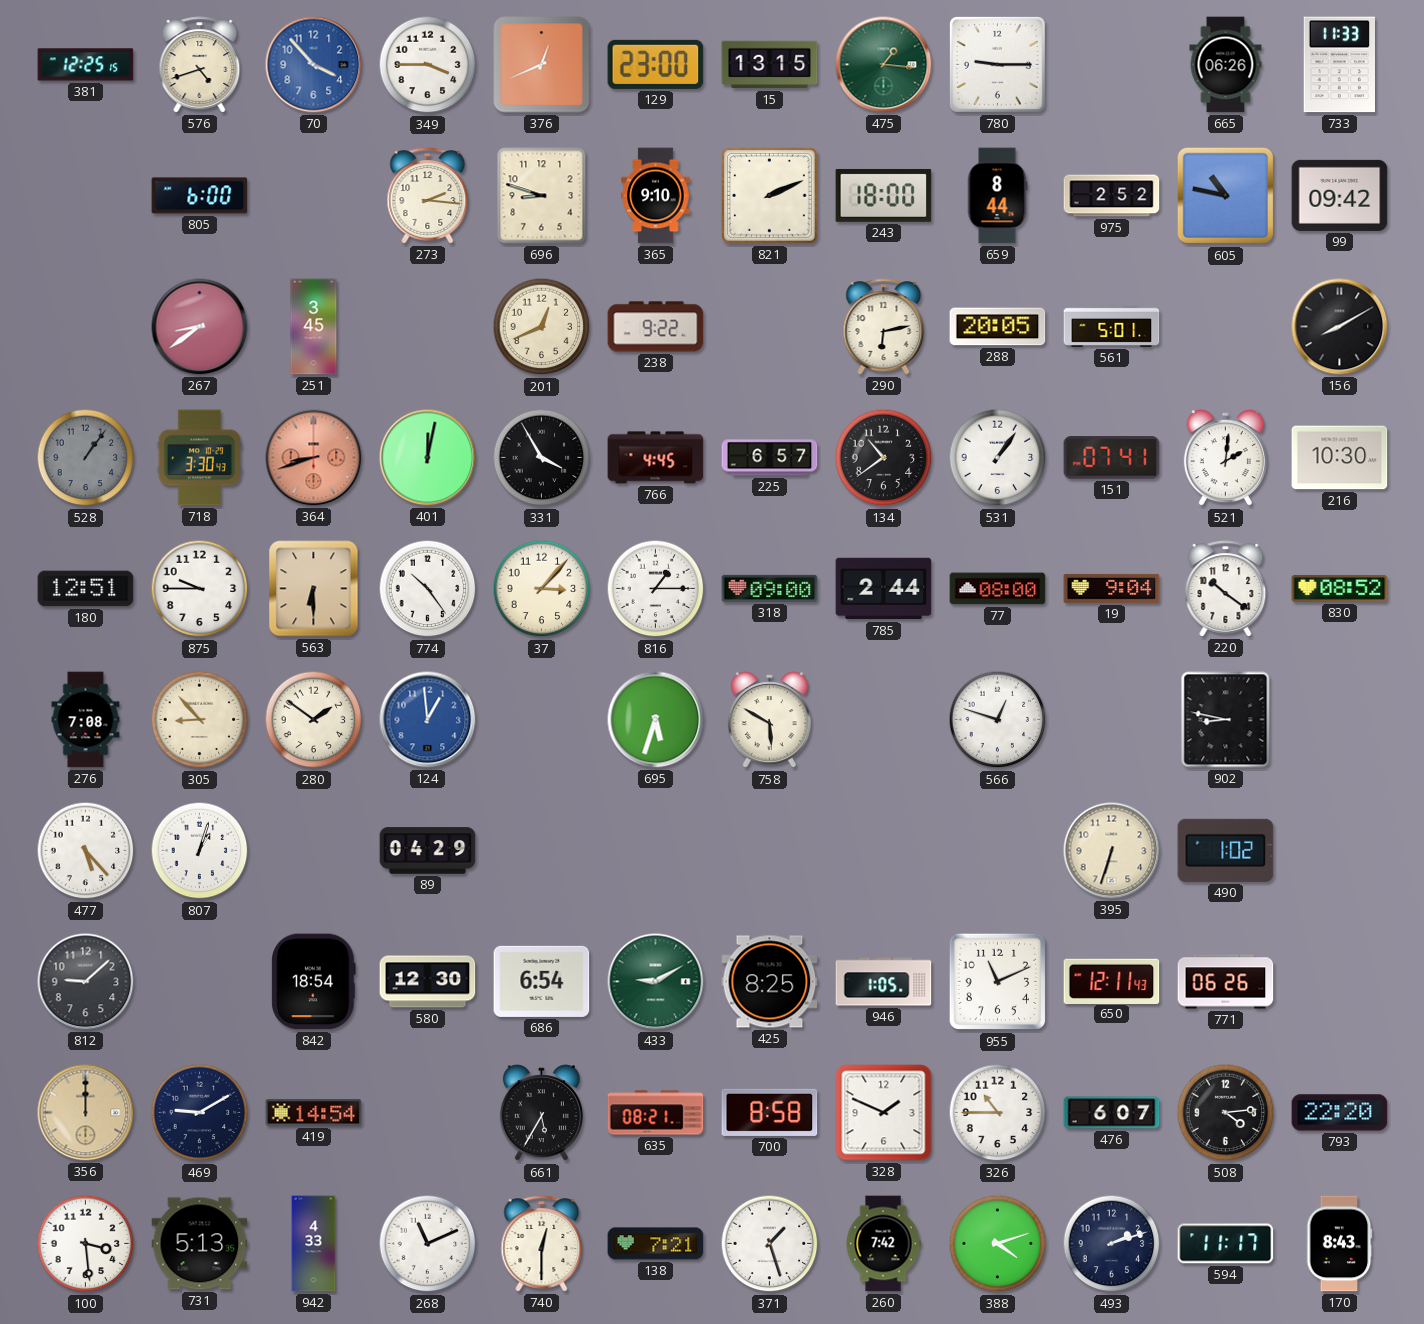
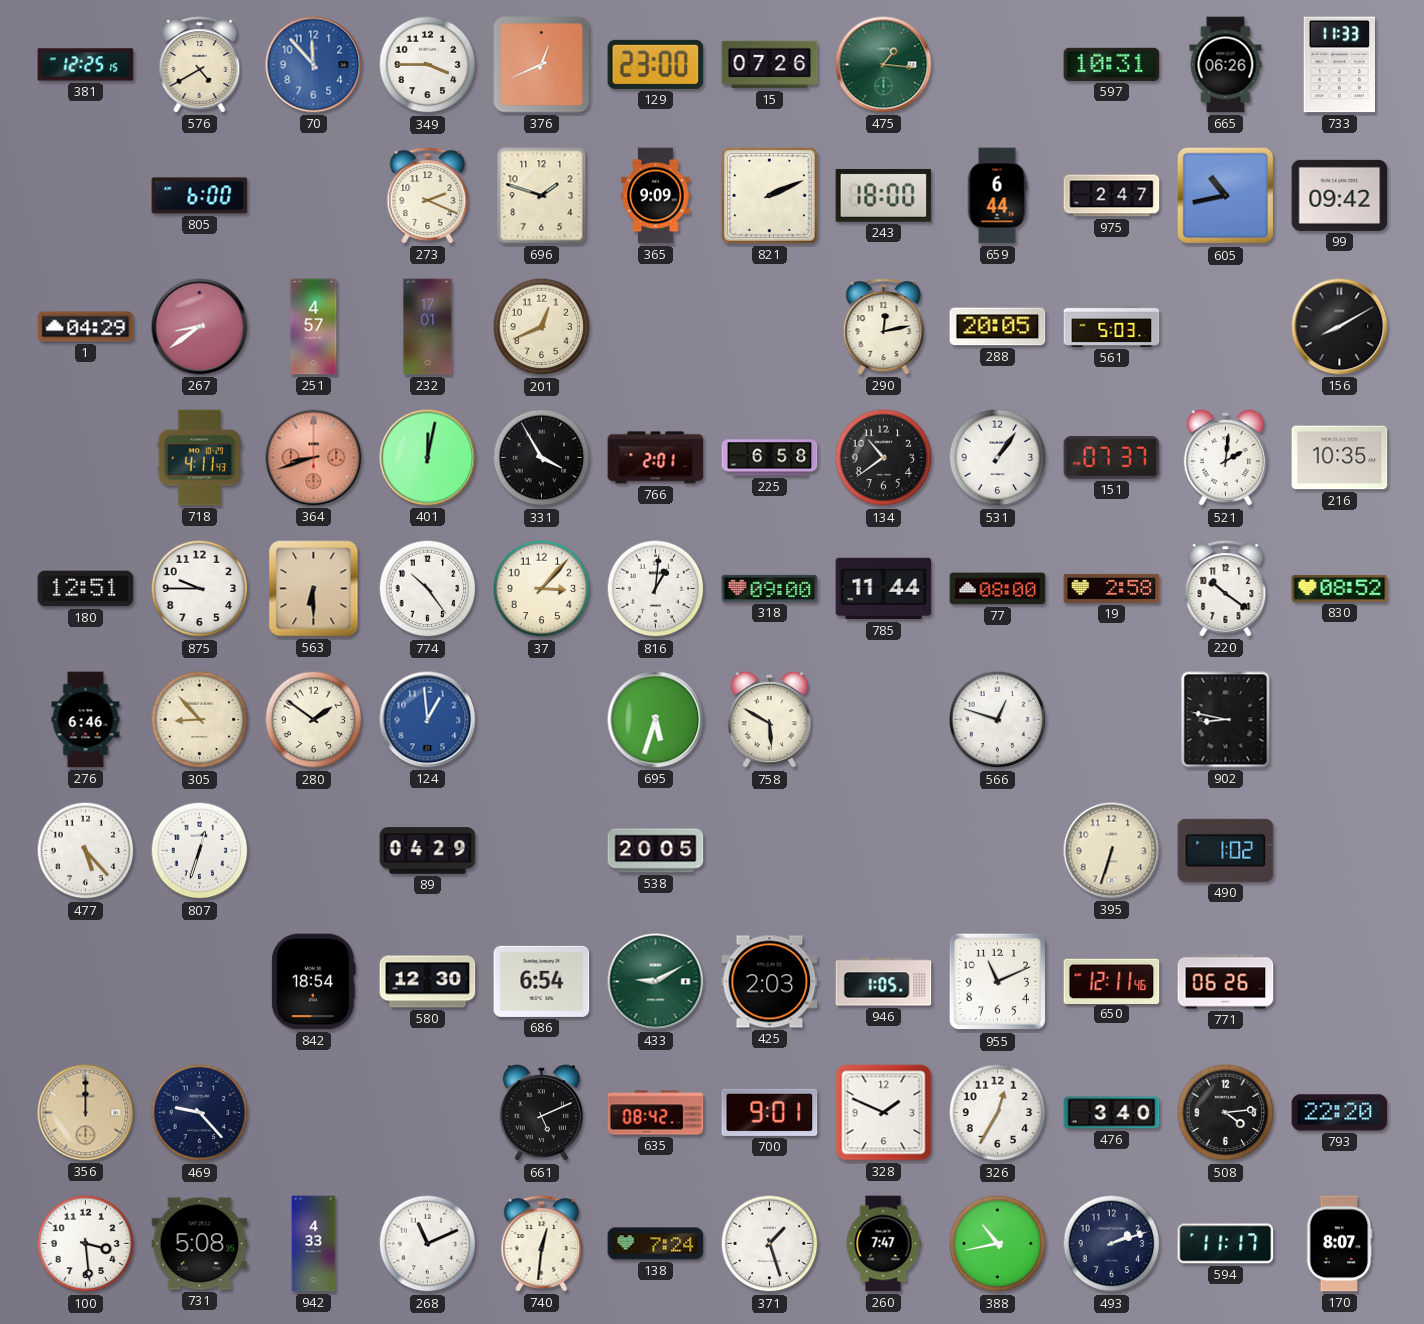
576: 4:42 -> 4:40 (200, 65)
70: 3:53 -> 11:53 (314, 65)
15: 13:15 -> 07:26 (770, 65)
780: 9:15 -> none (997, 64)
597: none -> 10:31 (1112, 64)
273: 2:16 -> 2:19 (428, 196)
696: 8:48 -> 1:48 (542, 196)
365: 9:10 -> 9:09 (656, 196)
659: 8:44 -> 6:44 (997, 196)
975: 2:52 -> 2:47 (1112, 196)
605: 10:47 -> 10:43 (1226, 196)
1: none -> 04:29 (86, 327)
251: 3:45 -> 4:57 (314, 327)
232: none -> 17:01 (428, 327)
238: 9:22 -> none (656, 327)
290: 6:13 -> 12:13 (884, 327)
561: 5:01 -> 5:03 (1112, 326)
528: 1:06 -> none (86, 458)
718: 3:30 -> 4:11 (199, 458)
766: 4:45 -> 2:01 (656, 458)
225: 6:57 -> 6:58 (770, 458)
151: 07:41 -> 07:37 (1112, 458)
216: 10:30 -> 10:35 (1340, 458)
816: 1:15 -> 1:01 (656, 589)
785: 2:44 -> 11:44 (884, 589)
19: 9:04 -> 2:58 (1112, 588)
276: 7:08 -> 6:46 (86, 720)
807: 1:03 -> 12:33 (200, 851)
538: none -> 20:05 (656, 851)
812: 9:08 -> none (86, 982)
425: 8:25 -> 2:03 (770, 982)
650: 12:11:43 -> 12:11:46 (1112, 981)
469: 9:10 -> 9:23 (200, 1113)
419: 14:54 -> none (314, 1113)
661: 5:35 -> 5:11 (541, 1113)
635: 08:21 -> 08:42 (656, 1113)
700: 8:58 -> 9:01 (770, 1112)
326: 10:45 -> 12:35 (998, 1113)
476: 6:07 -> 3:40 (1112, 1113)
731: 5:13 -> 5:08 (200, 1244)
740: 12:30 -> 12:31 (542, 1244)
138: 7:21 -> 7:24 (656, 1244)
260: 7:42 -> 7:47 (883, 1244)
388: 4:12 -> 10:43 (998, 1244)
170: 8:43 -> 8:07 (1339, 1244)
